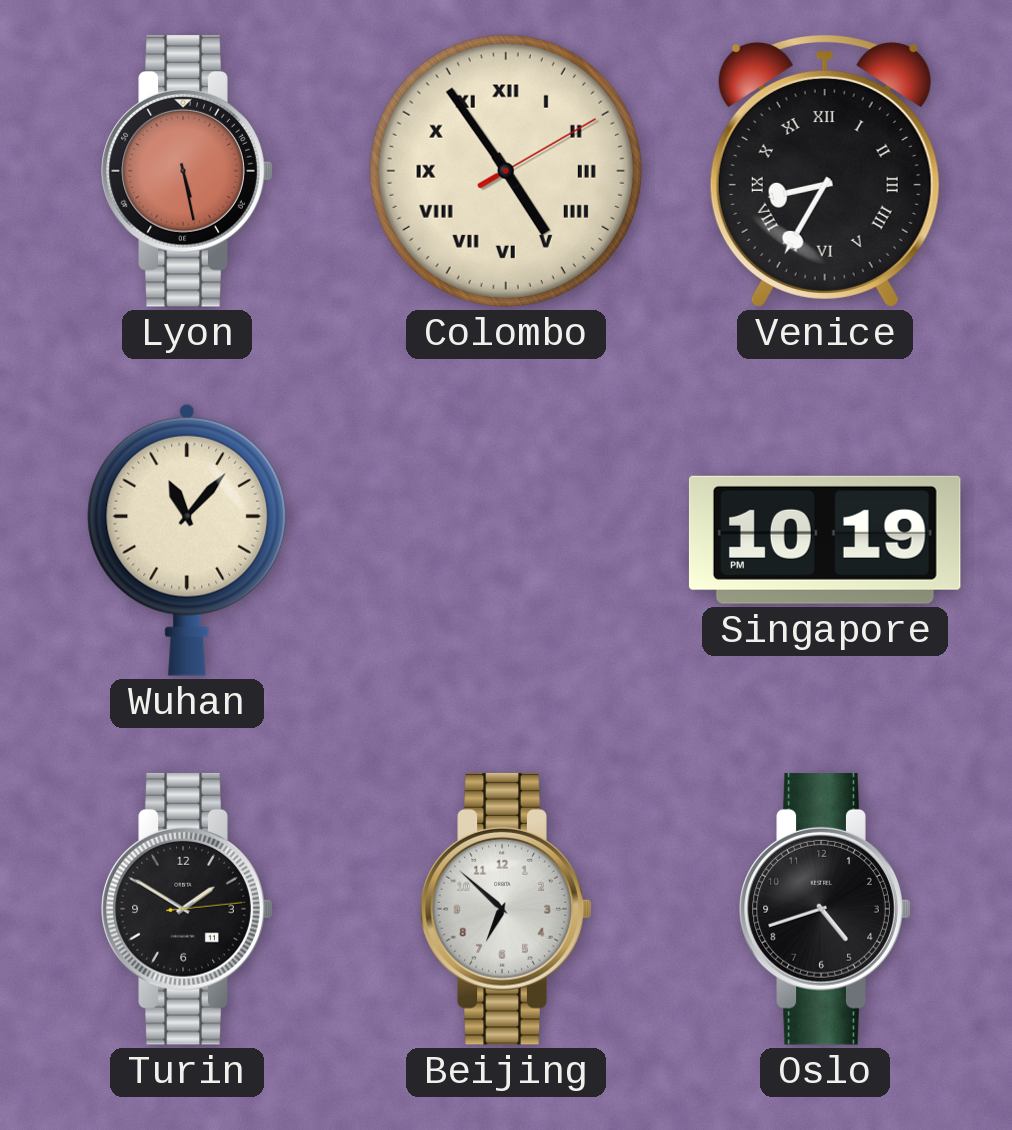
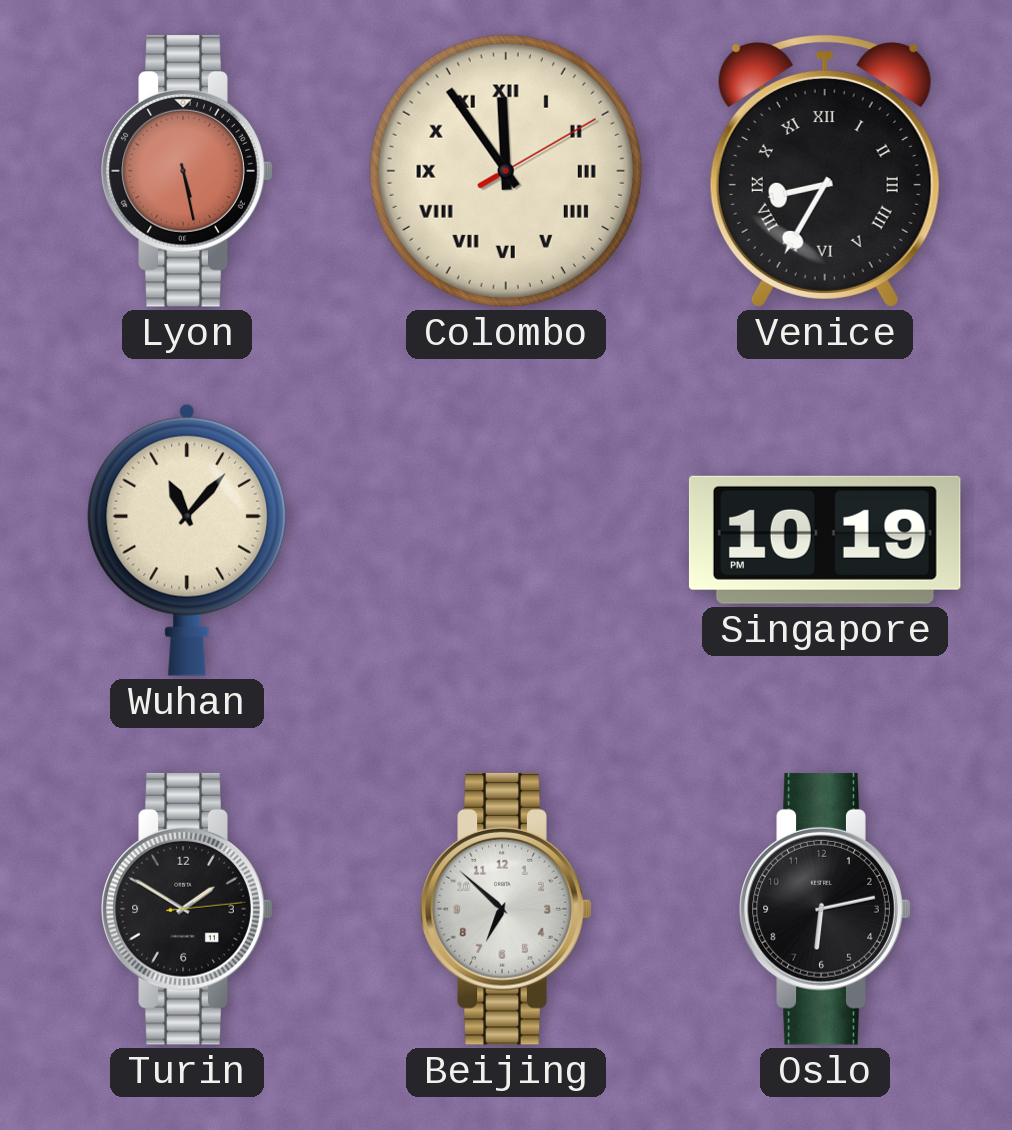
Colombo: 4:54 -> 11:54 (506, 171)
Oslo: 4:42 -> 6:13 (825, 909)
